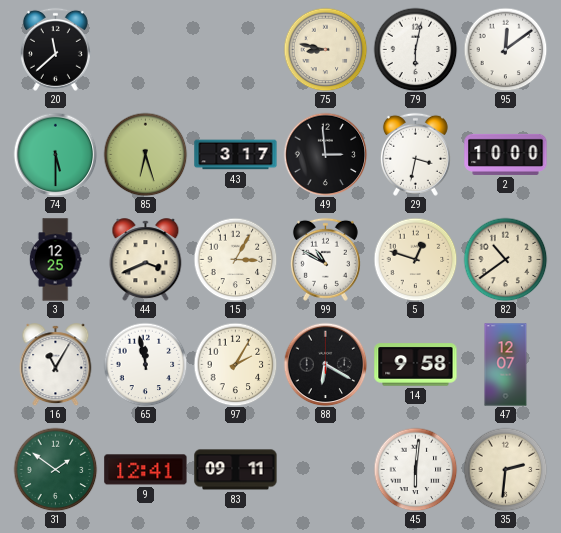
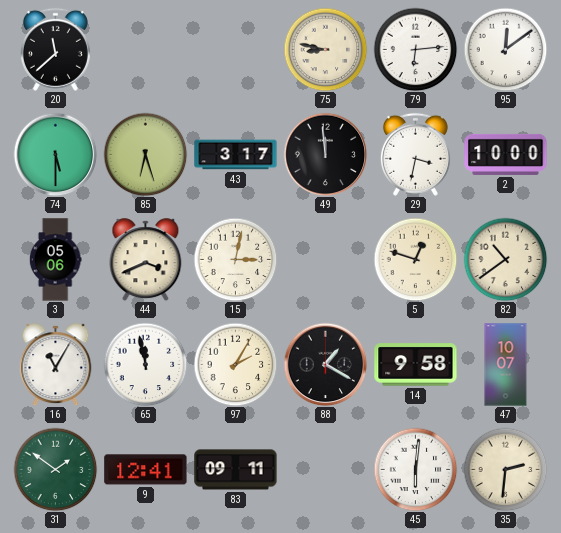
79: 6:02 -> 6:14 (415, 49)
49: 2:59 -> 11:59 (325, 154)
3: 12:25 -> 05:06 (55, 260)
15: 3:05 -> 3:02 (235, 259)
99: 10:50 -> none (325, 259)
88: 6:20 -> 1:20 (325, 364)
47: 12:07 -> 10:07 (506, 365)
